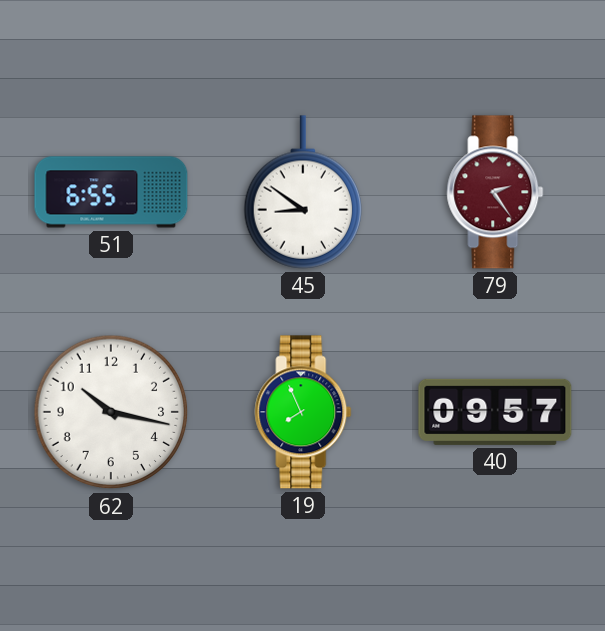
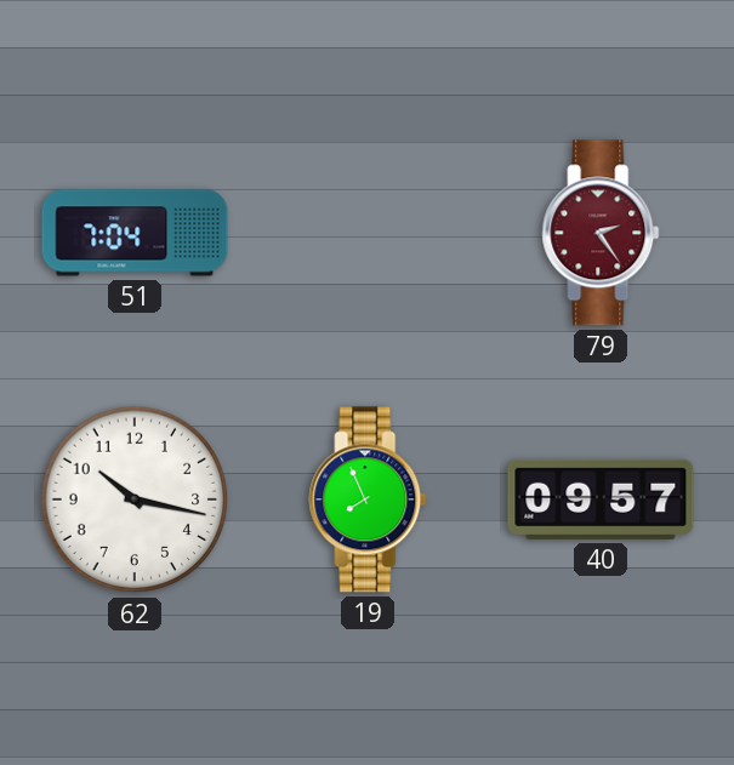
51: 6:55 -> 7:04 (135, 233)
45: 8:51 -> none (302, 192)
